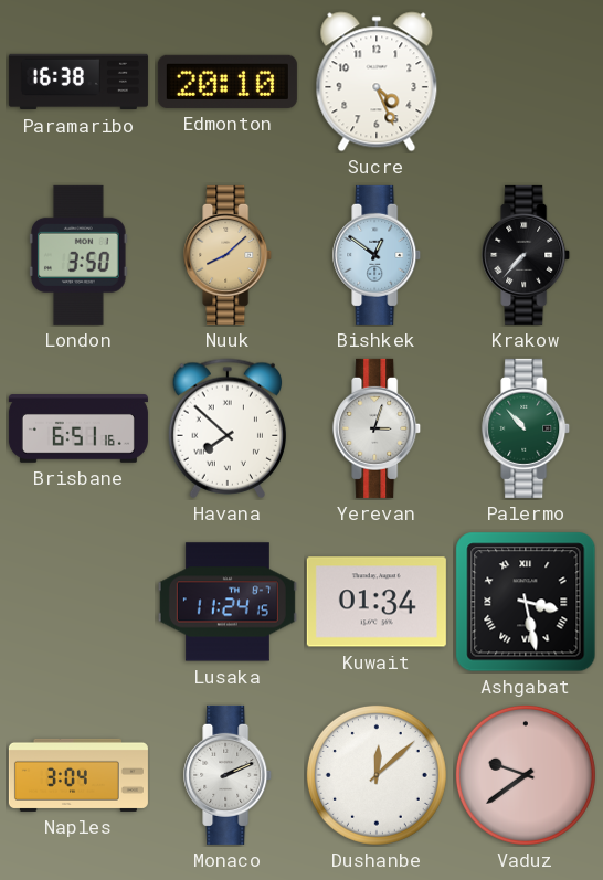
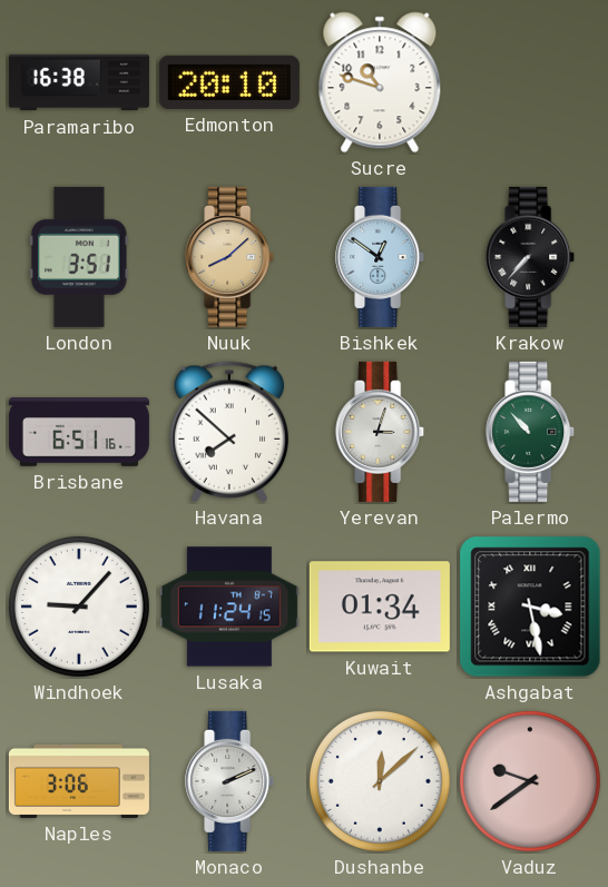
Sucre: 4:26 -> 10:48 (380, 82)
London: 3:50 -> 3:51 (80, 257)
Windhoek: none -> 9:07 (79, 607)
Naples: 3:04 -> 3:06 (79, 781)
